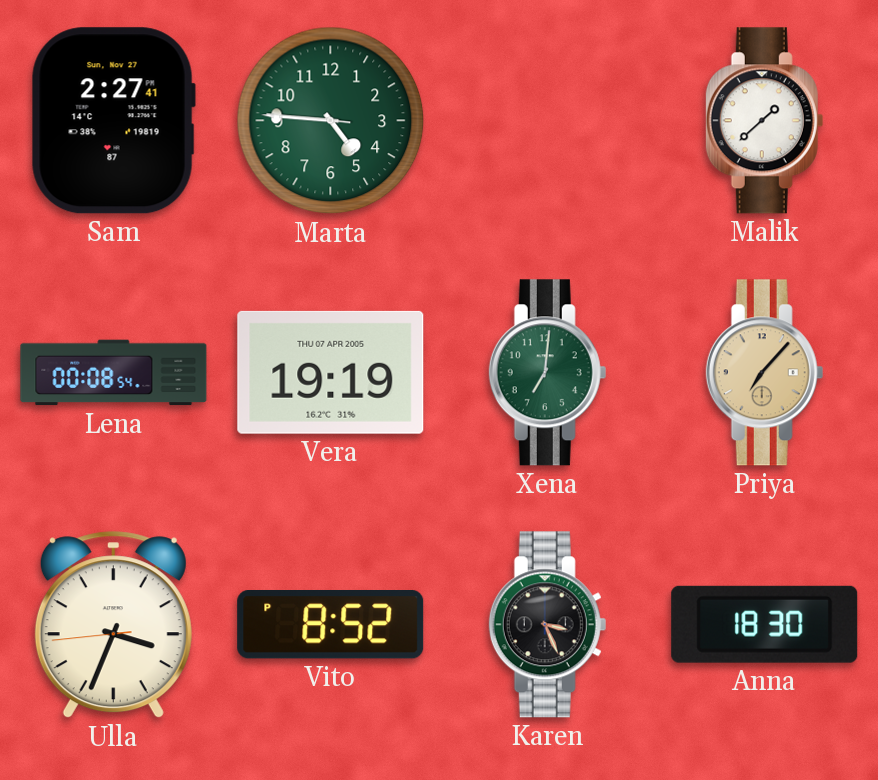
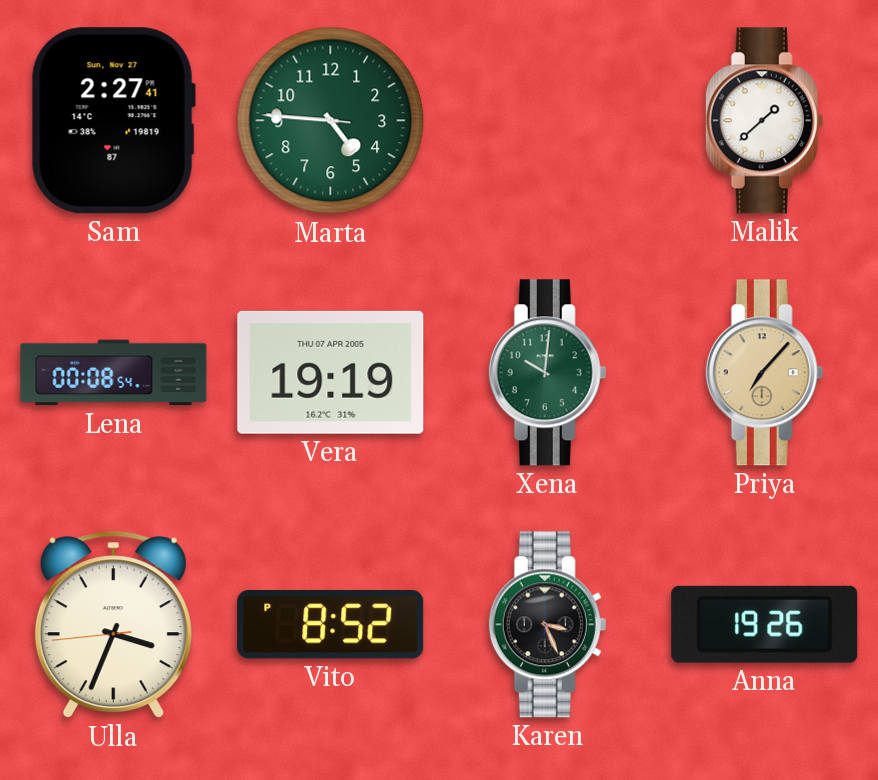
Xena: 7:01 -> 10:01 (548, 373)
Anna: 18:30 -> 19:26 (765, 624)
